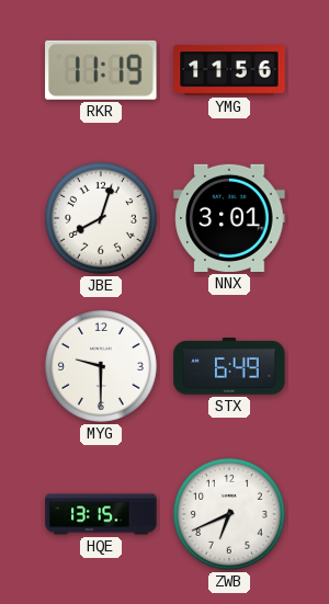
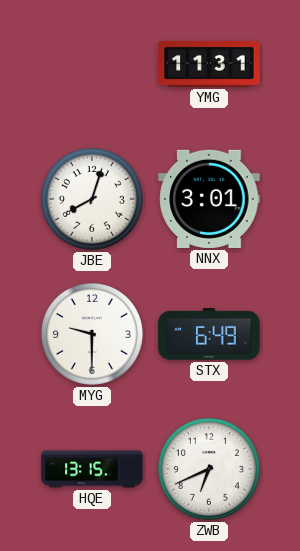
RKR: 11:19 -> none (101, 70)
YMG: 11:56 -> 11:31 (209, 65)
